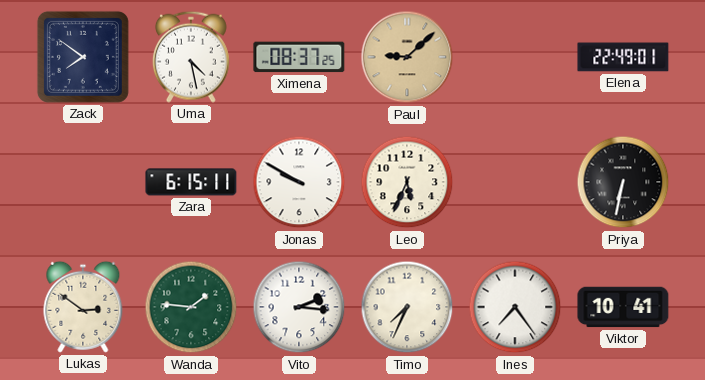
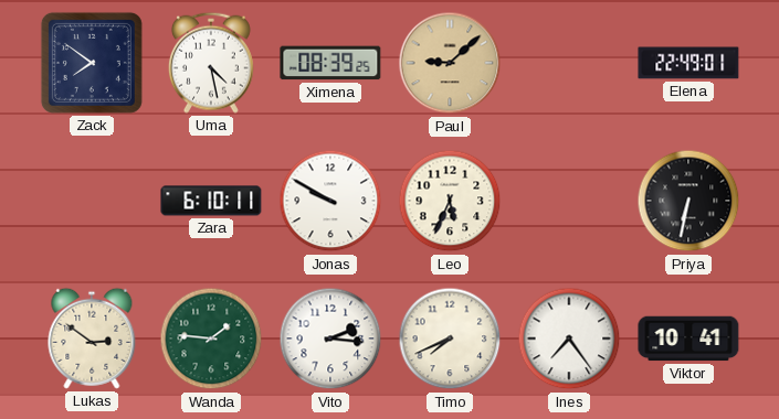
Ximena: 08:37 -> 08:39 (330, 63)
Zara: 6:15 -> 6:10 (211, 201)
Timo: 7:34 -> 7:41 (450, 339)
